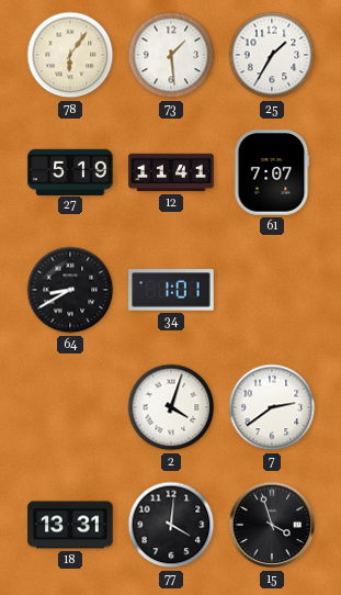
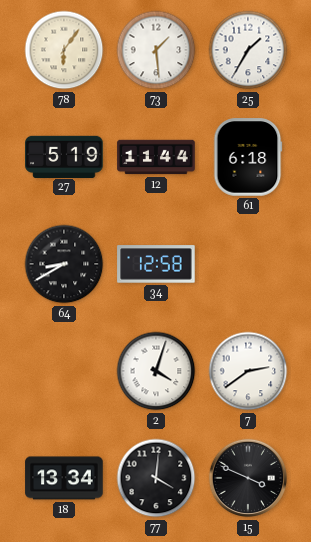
12: 11:41 -> 11:44 (156, 157)
61: 7:07 -> 6:18 (248, 157)
34: 1:01 -> 12:58 (156, 264)
18: 13:31 -> 13:34 (64, 478)
15: 3:57 -> 3:49 (248, 478)
